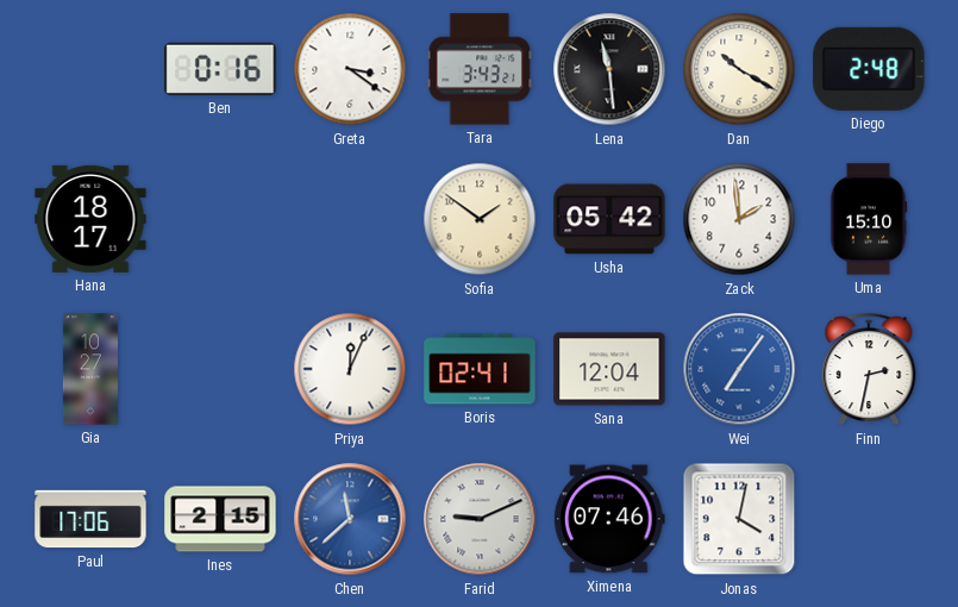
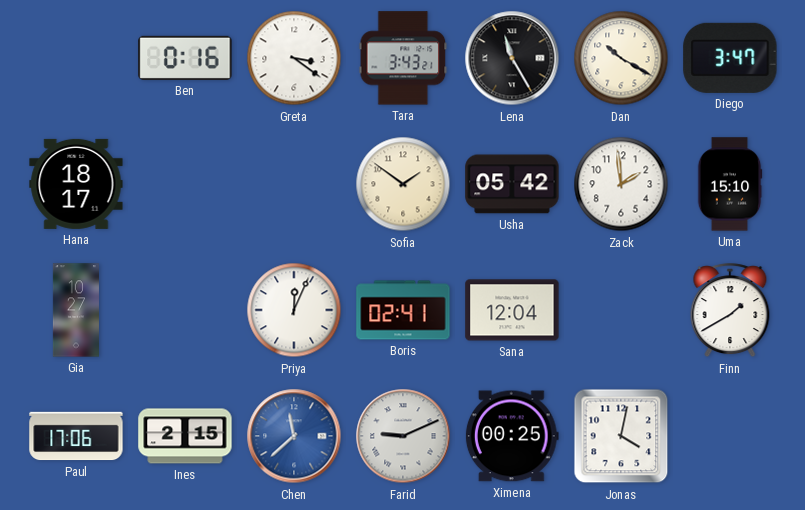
Lena: 11:29 -> 11:25 (512, 58)
Diego: 2:48 -> 3:47 (730, 58)
Wei: 7:06 -> none (739, 369)
Finn: 2:32 -> 1:40 (730, 311)
Ximena: 07:46 -> 00:25 (512, 436)
